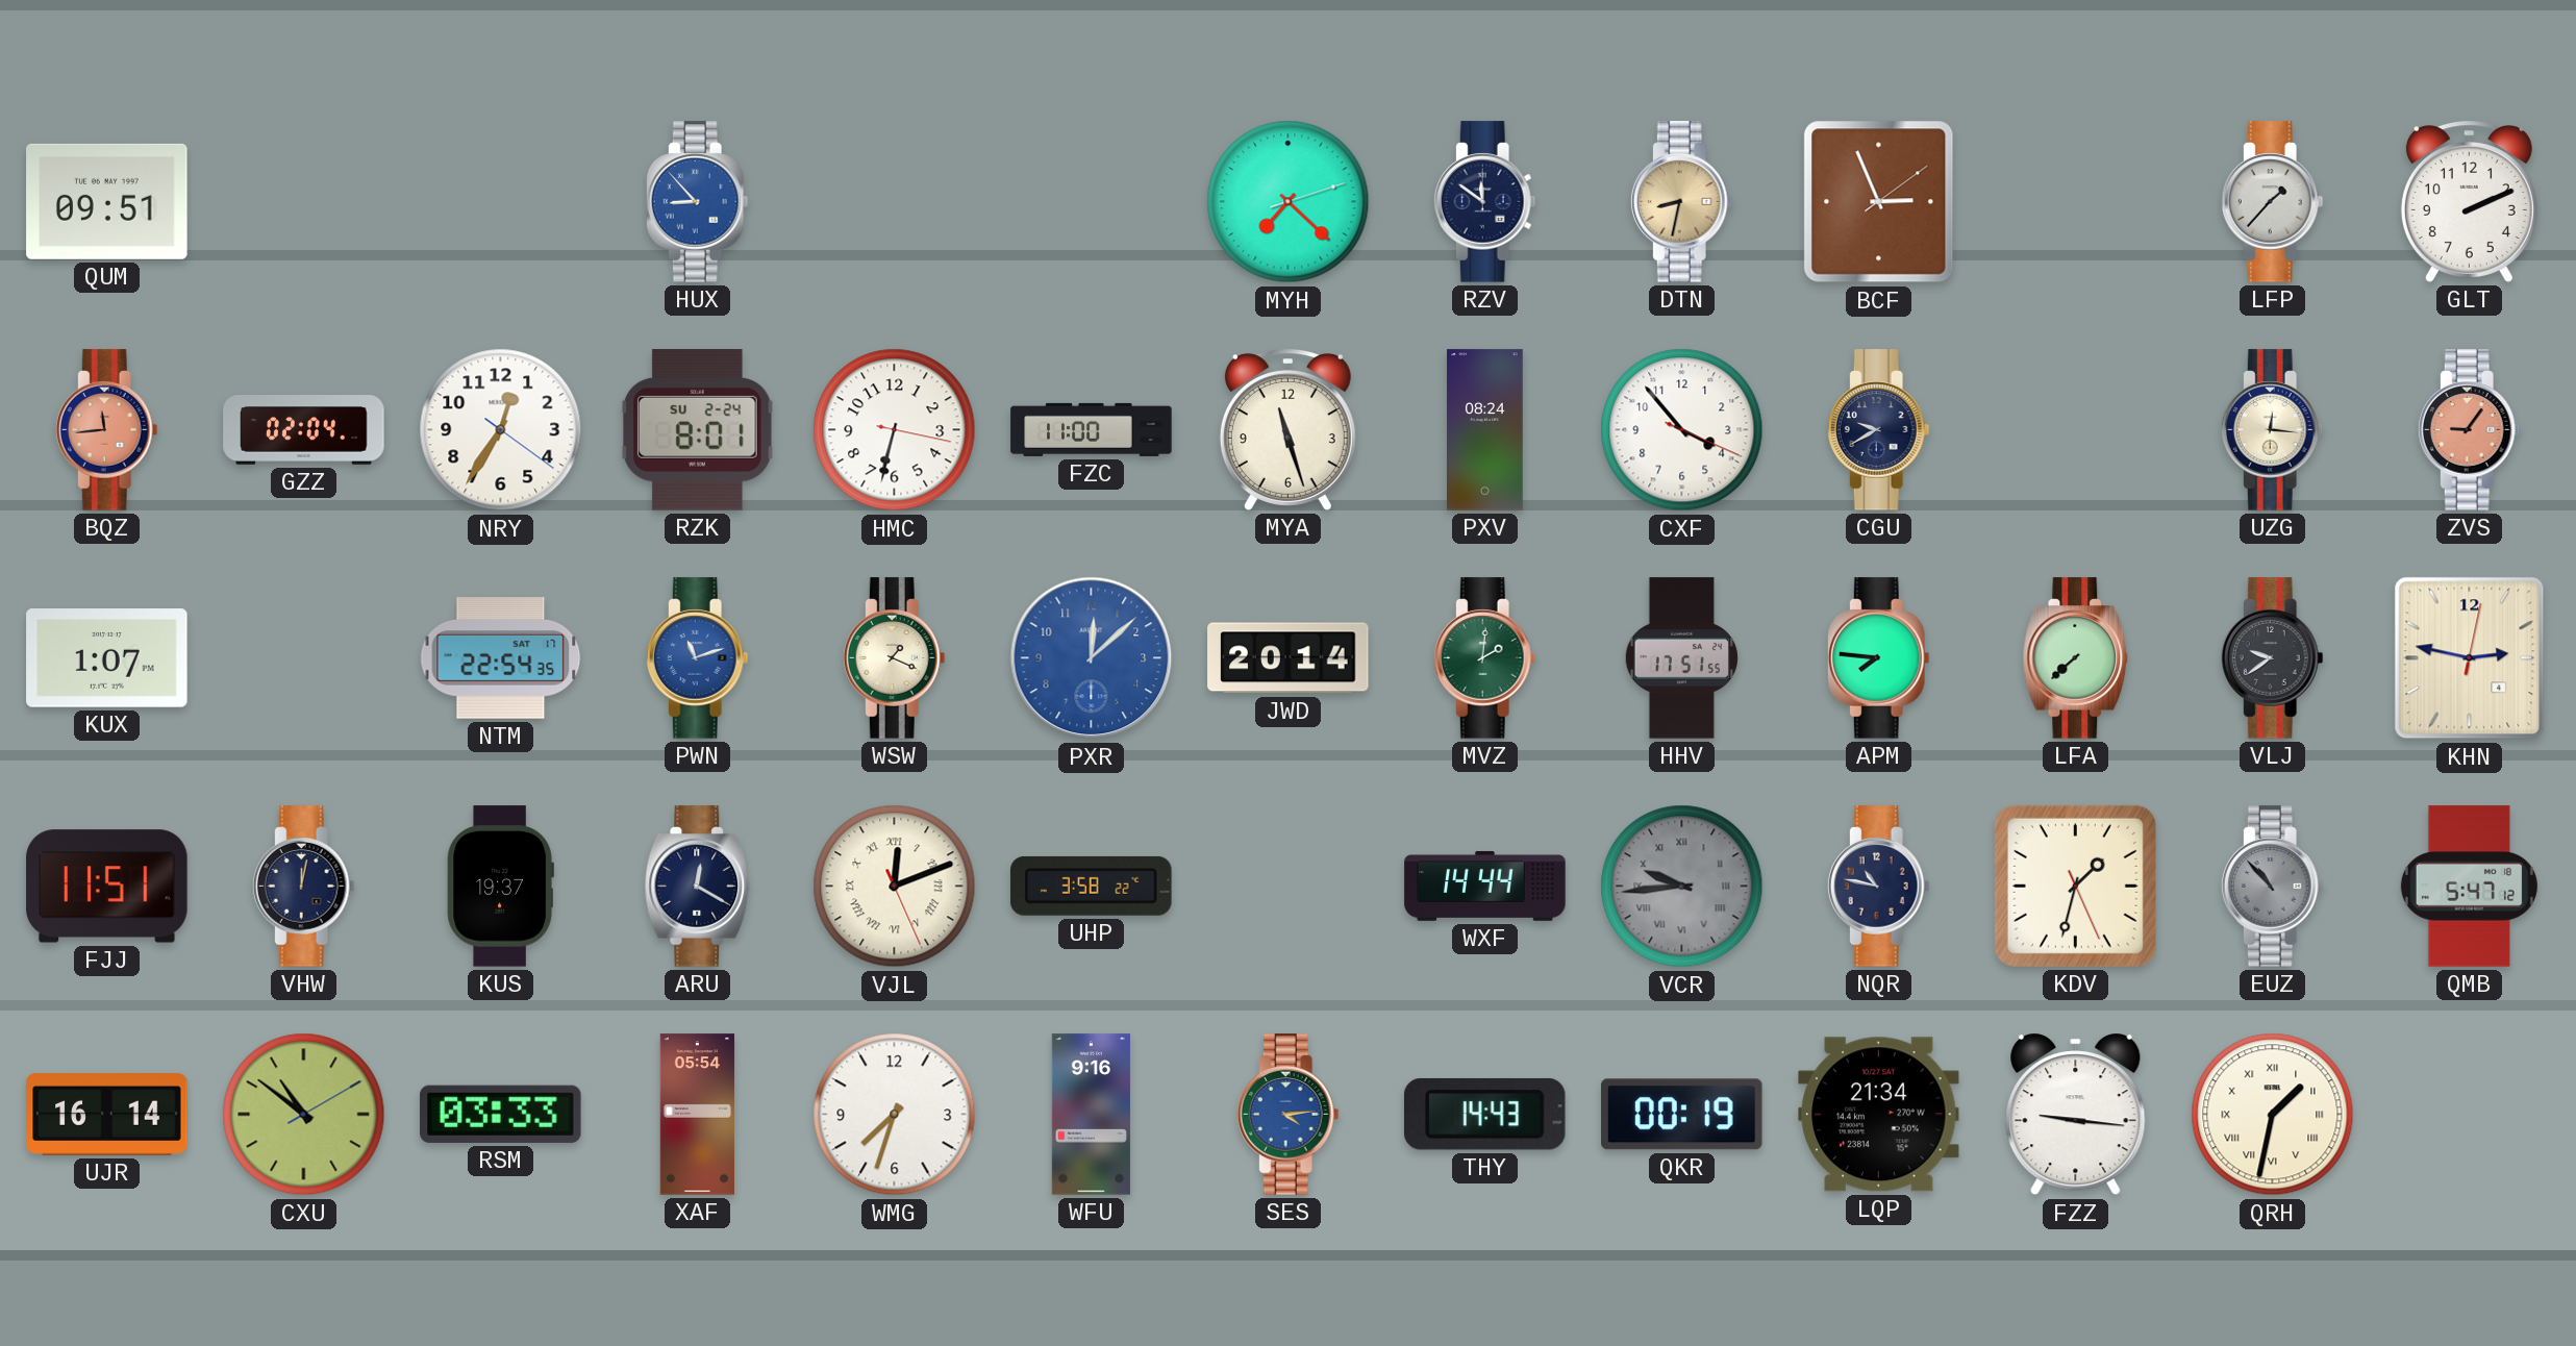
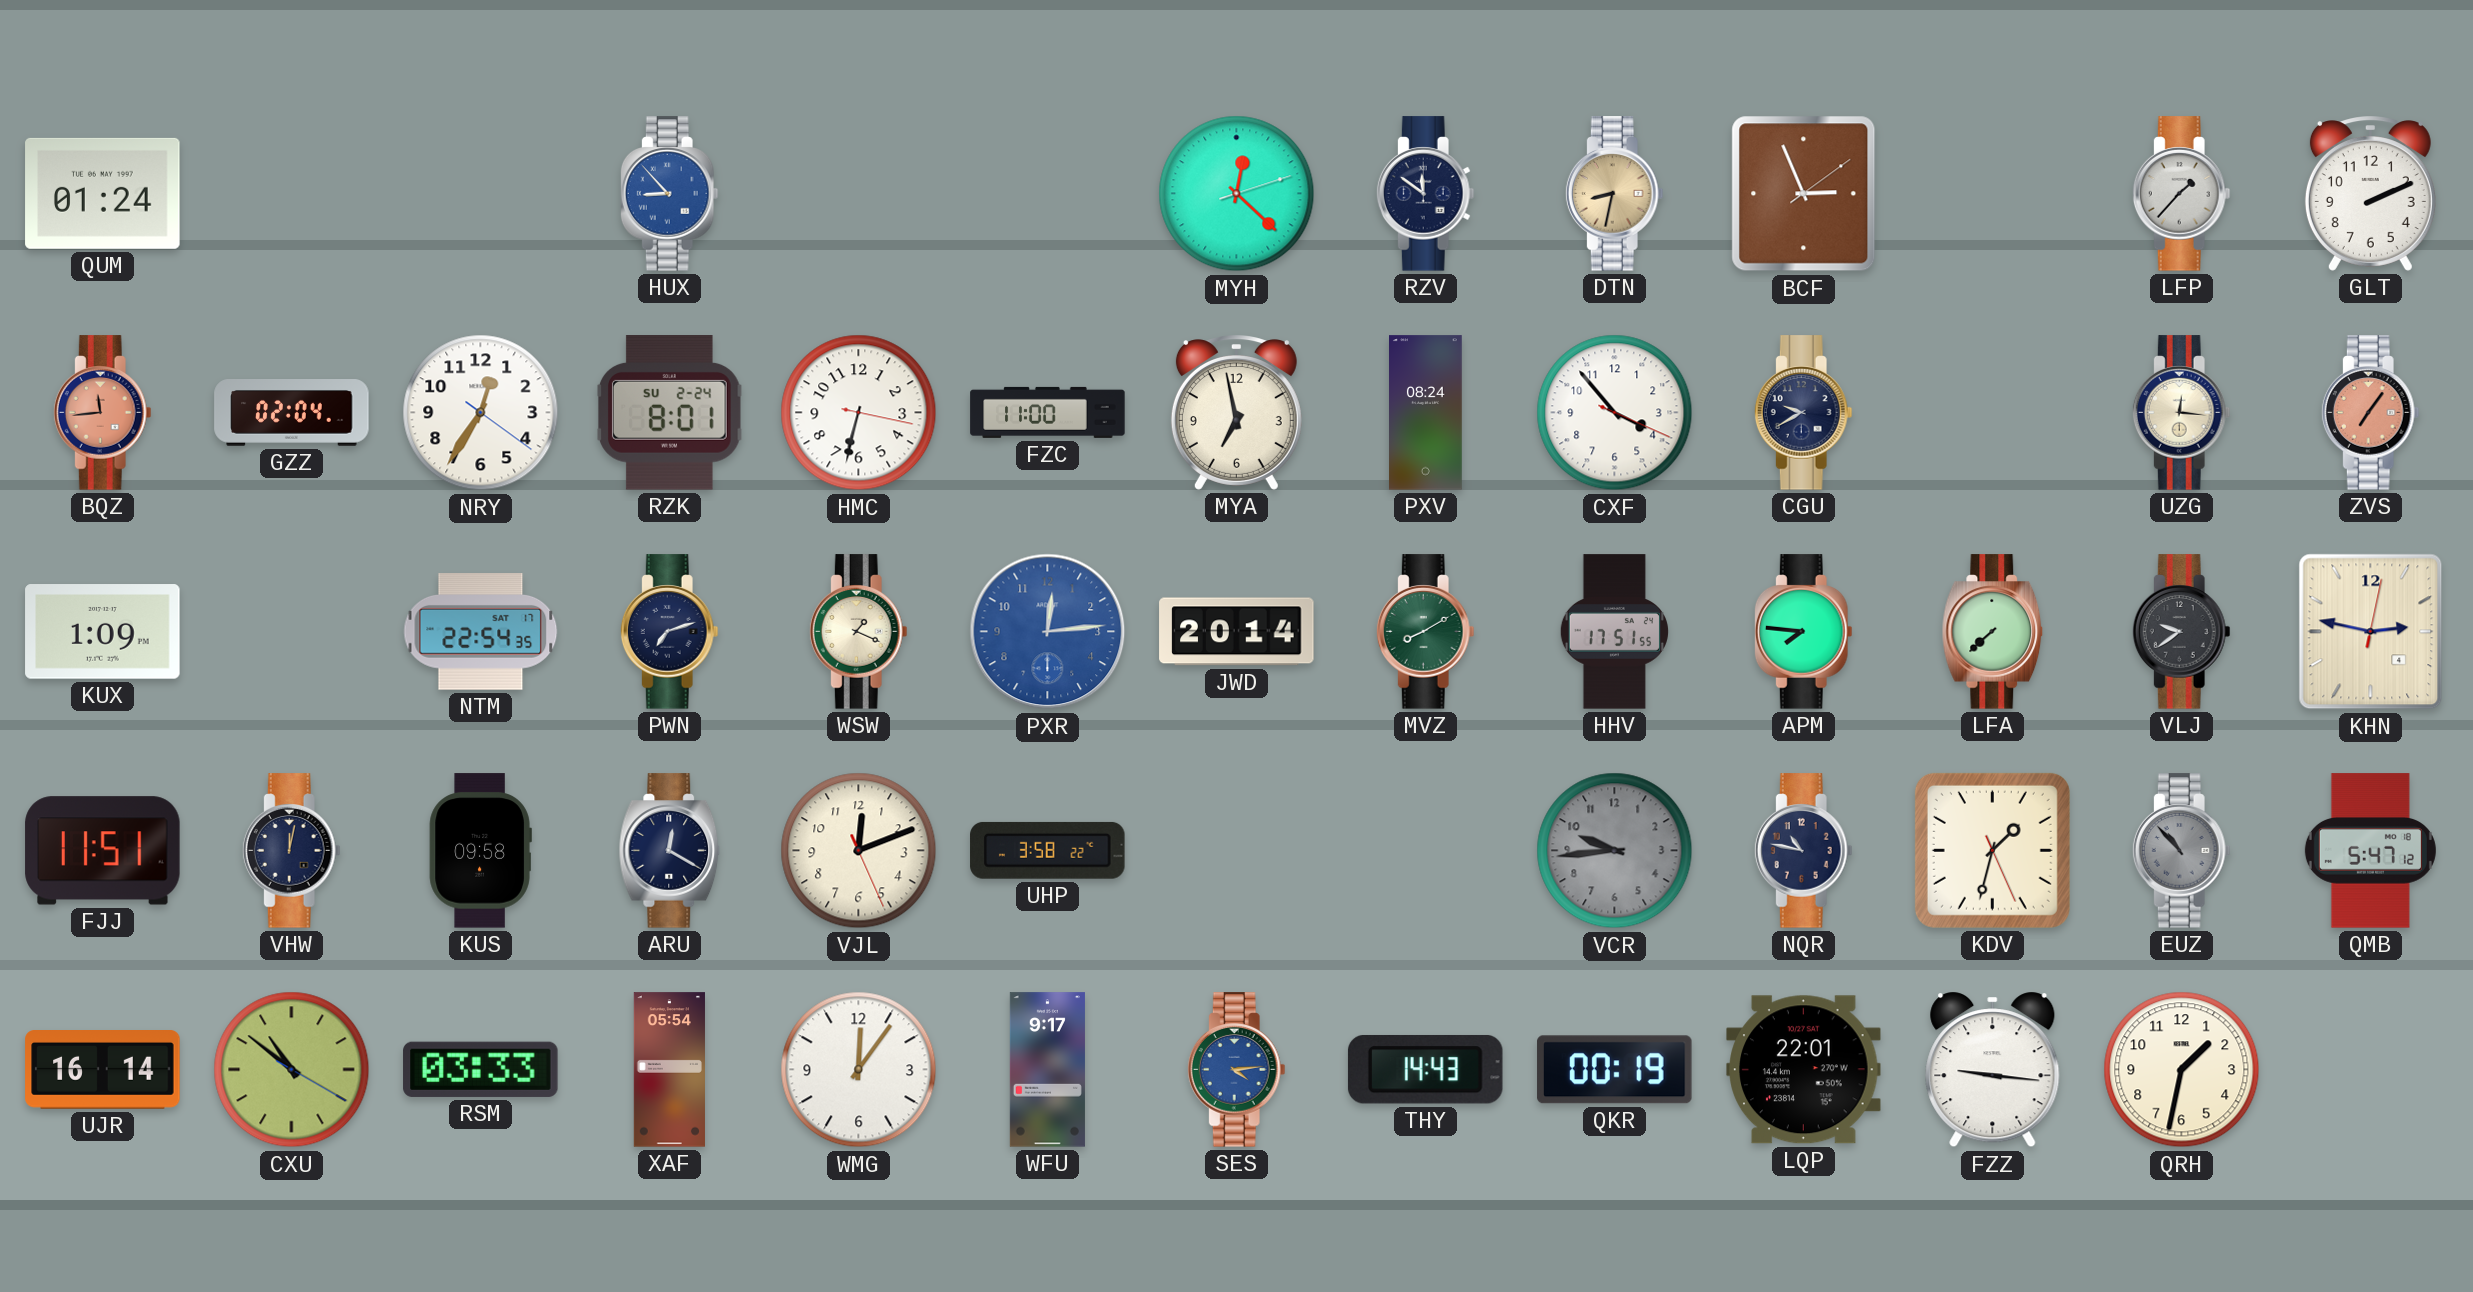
QUM: 09:51 -> 01:24 (103, 193)
MYH: 7:22 -> 12:22 (1237, 194)
MYA: 11:27 -> 6:58 (1236, 413)
ZVS: 9:06 -> 7:06 (2370, 413)
KUX: 1:07 -> 1:09 (103, 632)
PWN: 11:12 -> 7:12 (669, 632)
PWN dial: blue -> navy (669, 632)
PXR: 12:08 -> 12:14 (1048, 632)
MVZ: 2:01 -> 8:10 (1425, 632)
KUS: 19:37 -> 09:58 (480, 851)
VJL numerals: Roman -> Arabic (859, 851)
WXF: 14:44 -> none (1485, 887)
VCR numerals: Roman -> Arabic (1615, 851)
CXU: 10:51:10 -> 10:51:20 (292, 1070)
WMG: 7:33 -> 12:06 (859, 1070)
WFU: 9:16 -> 9:17 (1047, 1070)
LQP: 21:34 -> 22:01 (1804, 1070)
QRH numerals: Roman -> Arabic (2182, 1070)
